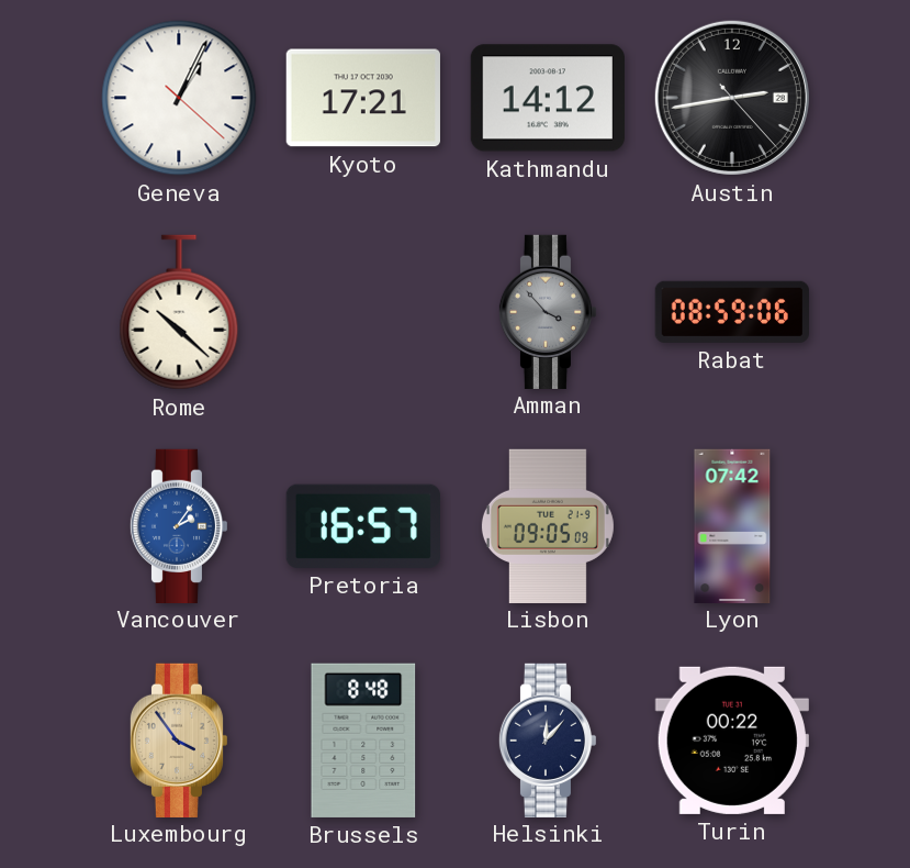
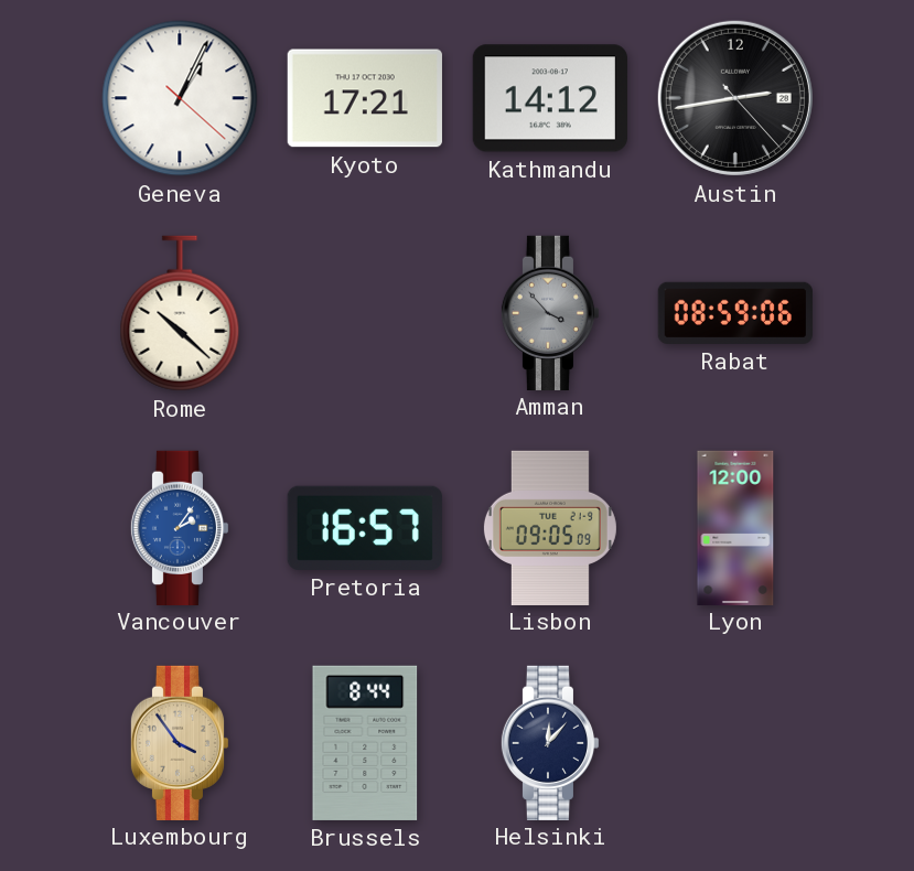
Lyon: 07:42 -> 12:00 (735, 527)
Brussels: 8:48 -> 8:44 (365, 743)
Turin: 00:22 -> none (732, 741)
